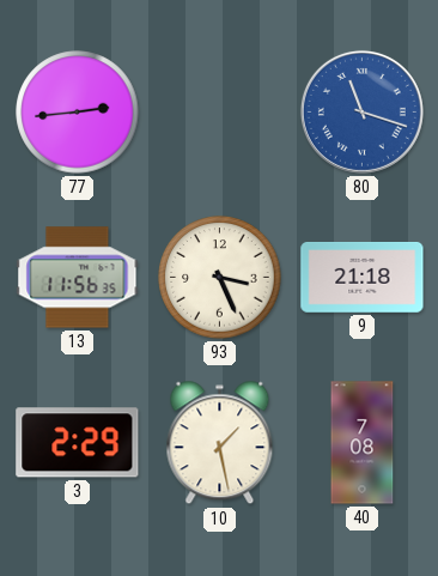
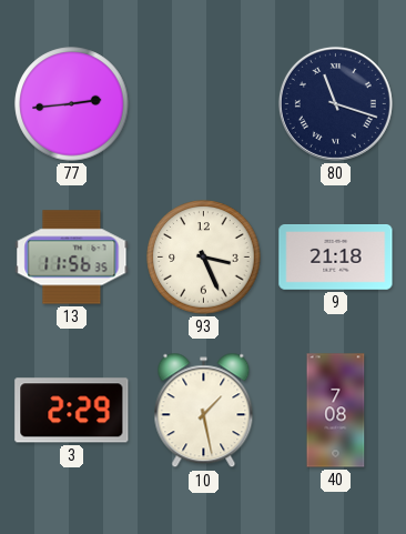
80 dial: blue -> navy (335, 103)
